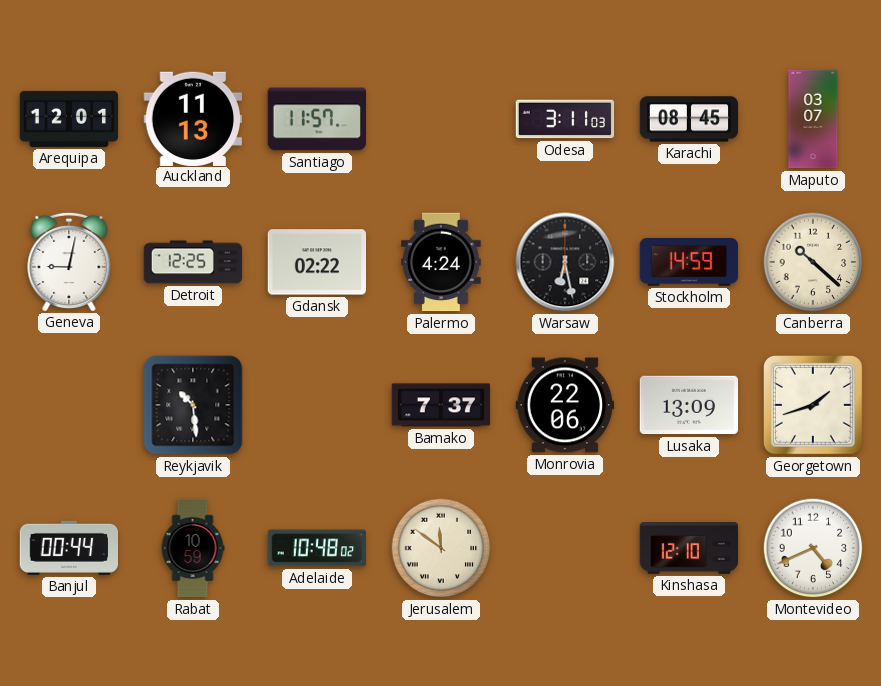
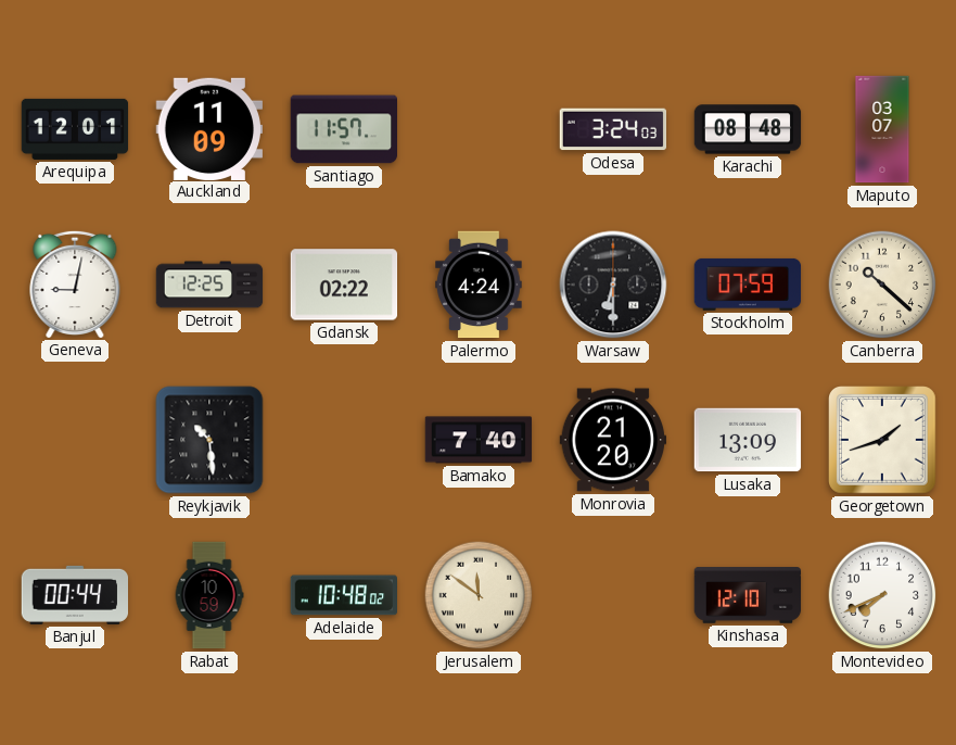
Auckland: 11:13 -> 11:09 (209, 128)
Odesa: 3:11 -> 3:24 (613, 129)
Karachi: 08:45 -> 08:48 (748, 129)
Warsaw: 6:28 -> 6:30 (613, 285)
Stockholm: 14:59 -> 07:59 (748, 285)
Bamako: 7:37 -> 7:40 (479, 440)
Monrovia: 22:06 -> 21:20 (613, 440)
Montevideo: 4:41 -> 7:41 (882, 595)
